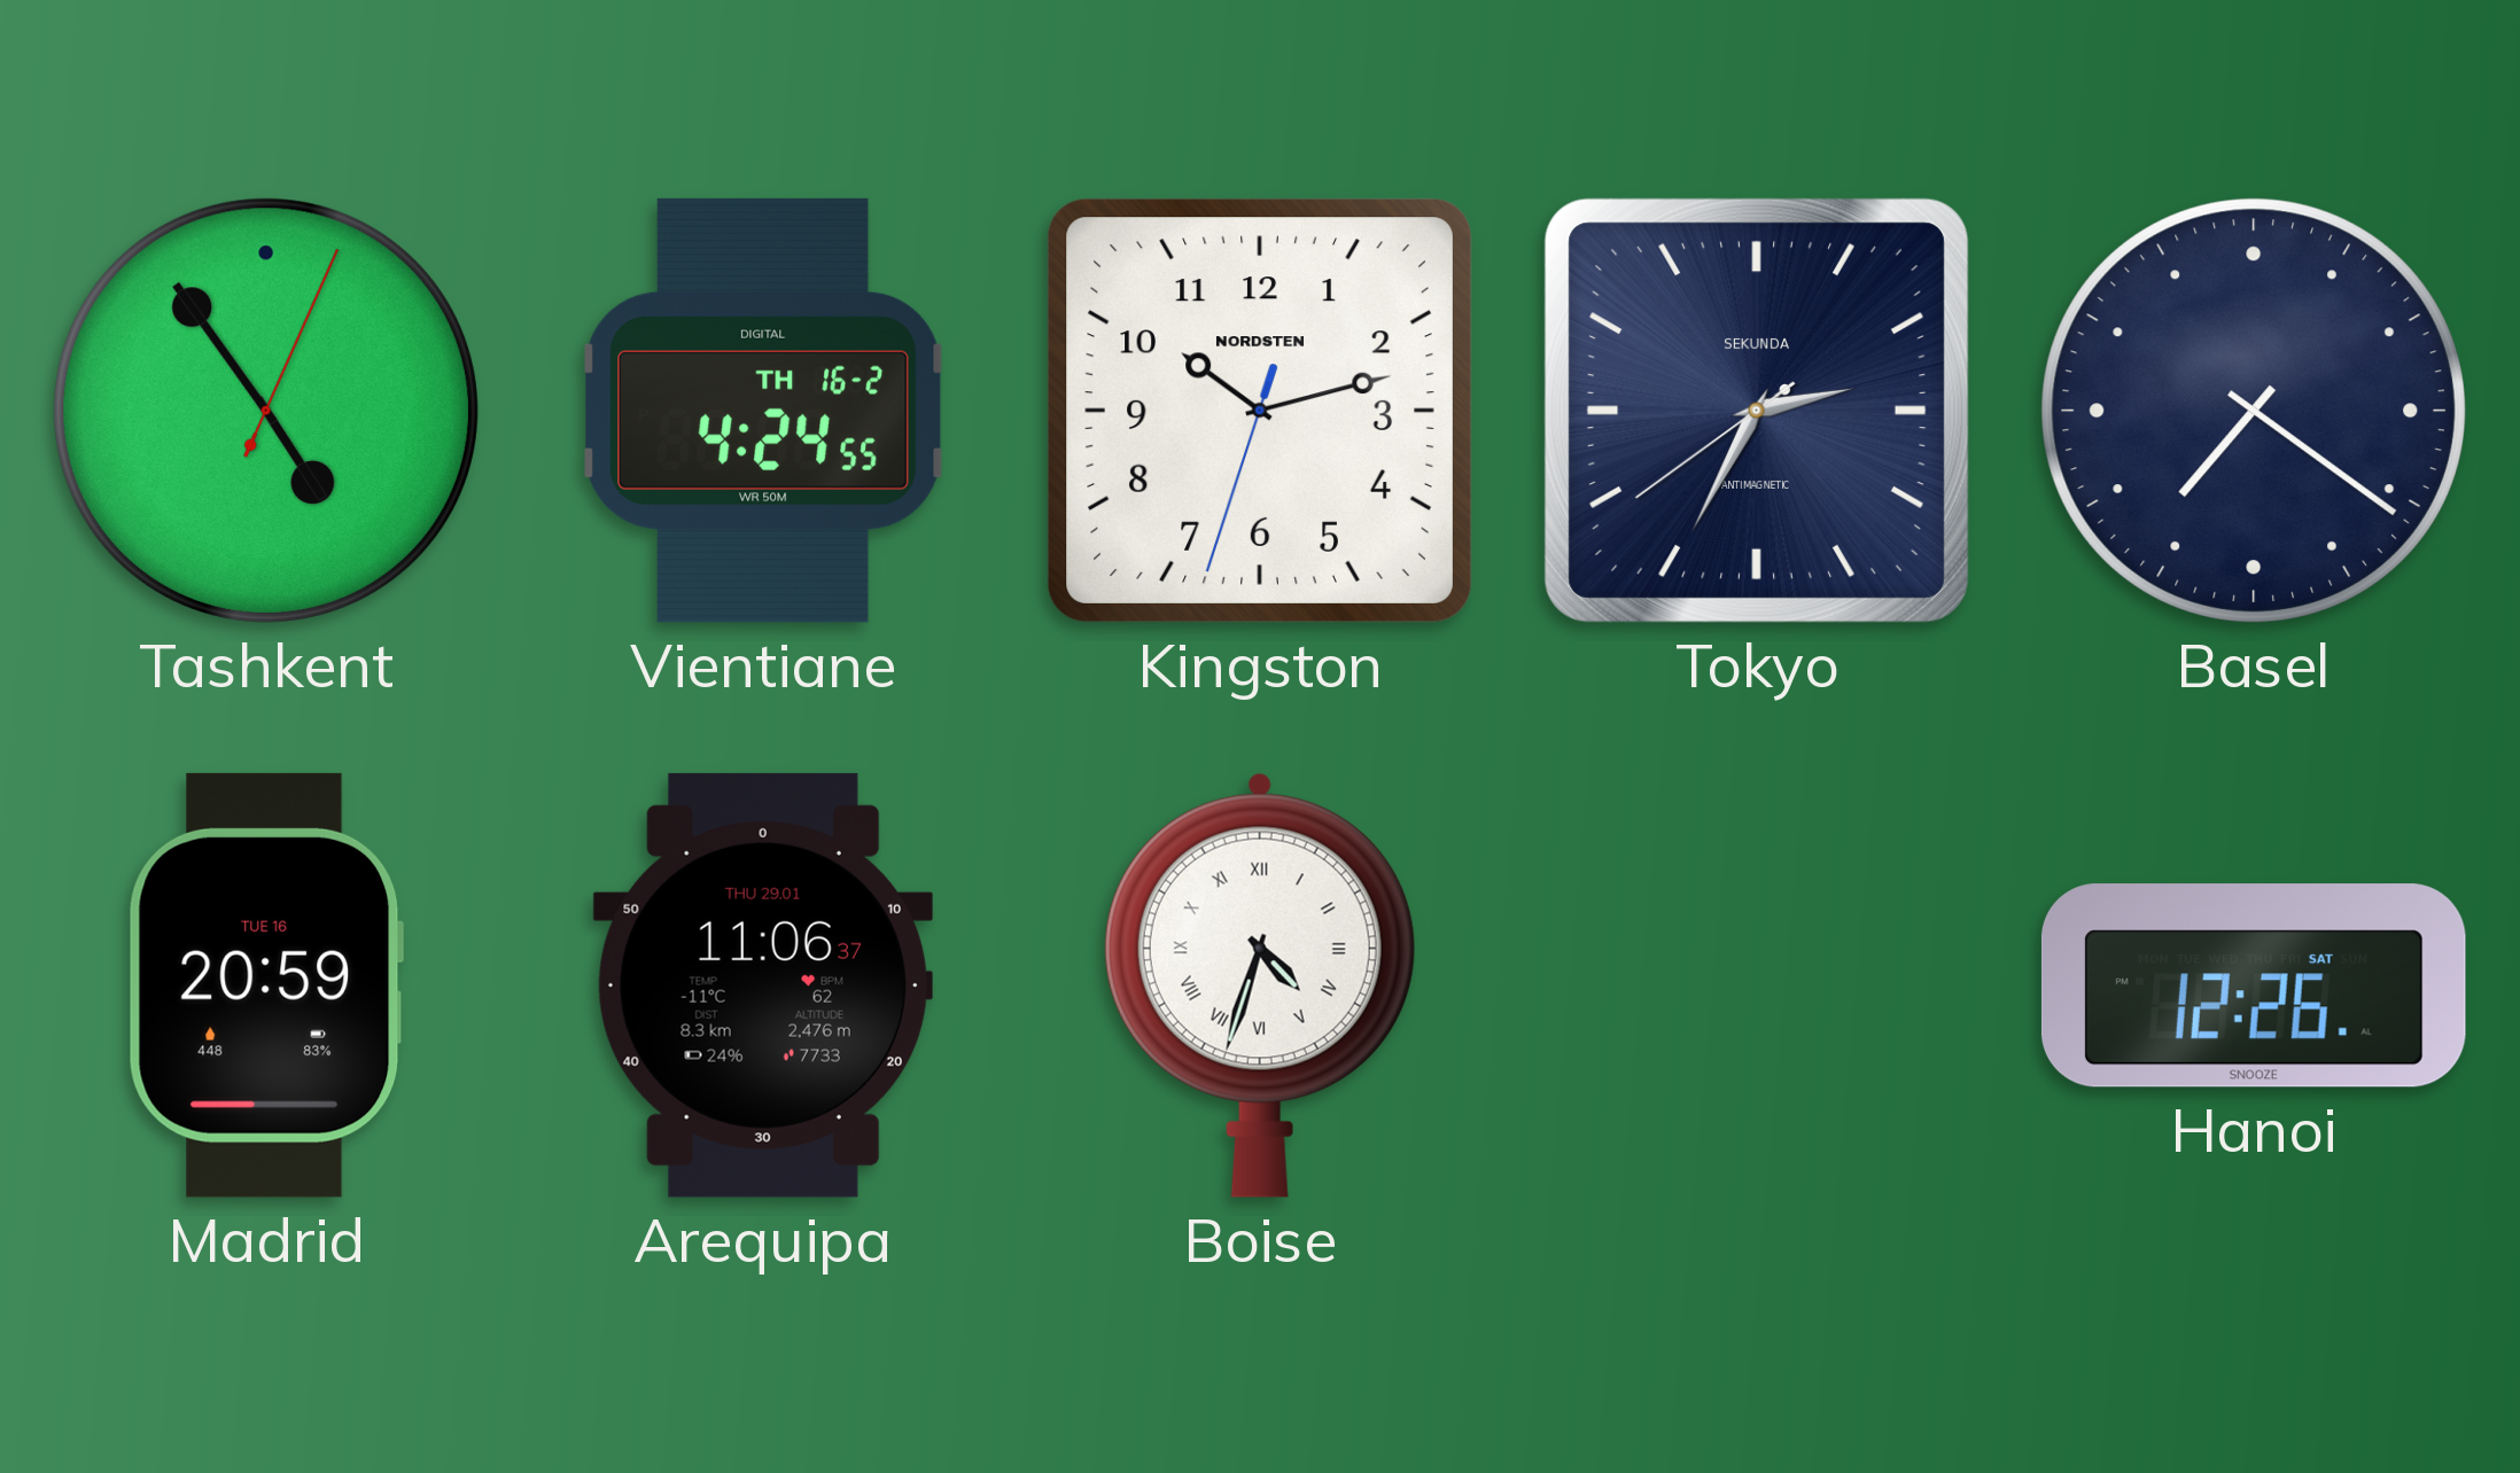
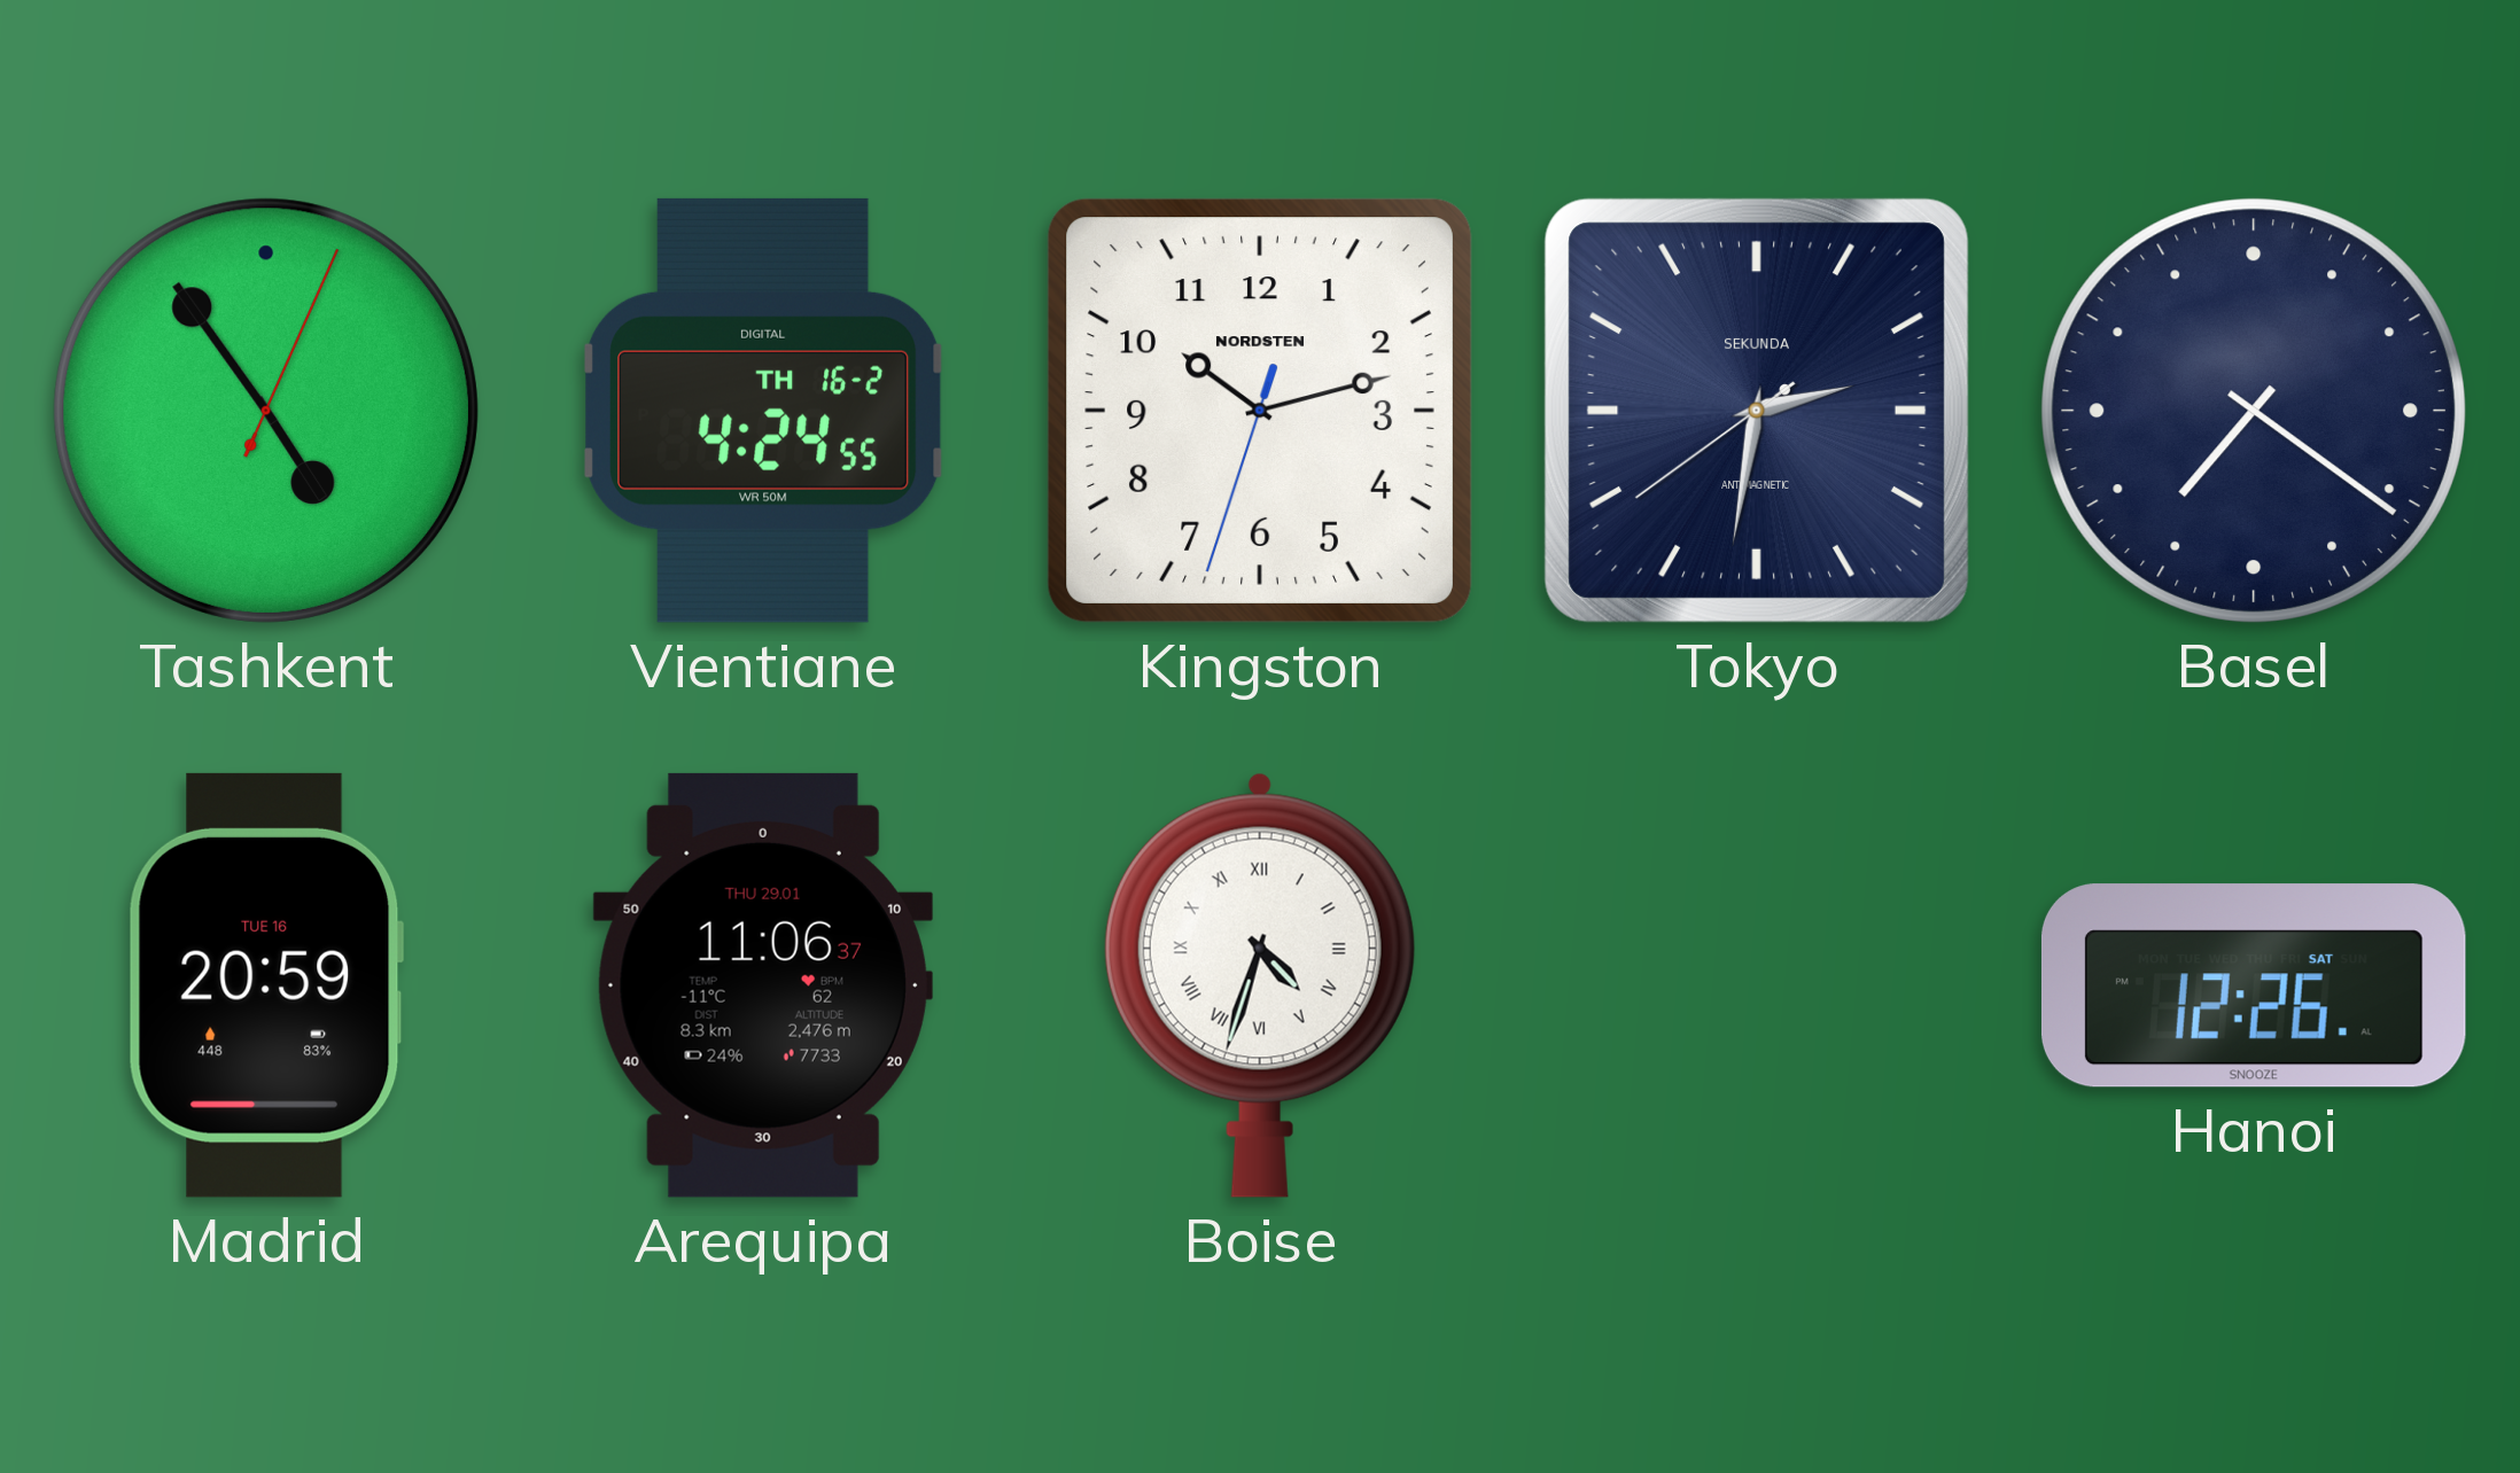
Tokyo: 2:34 -> 2:31 (1757, 411)
